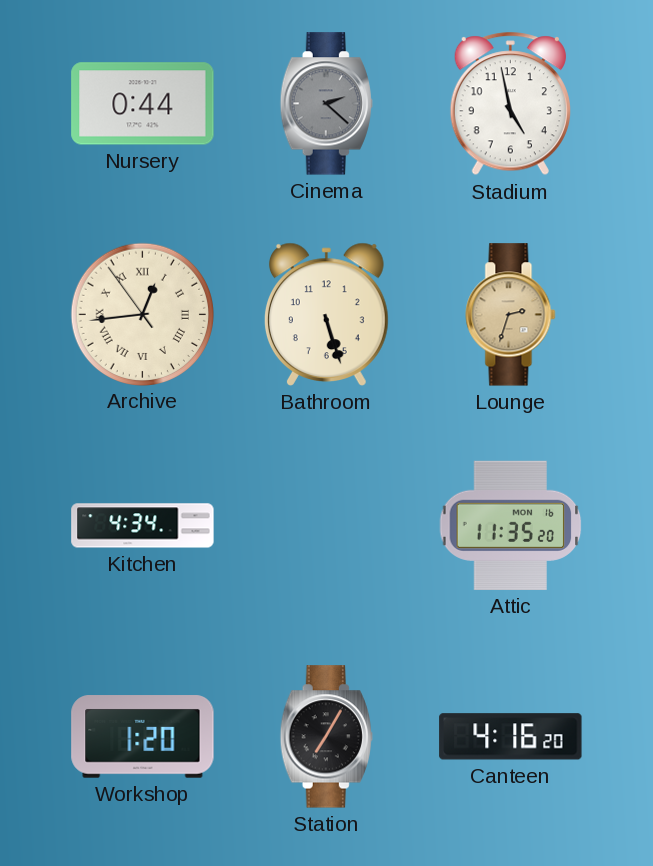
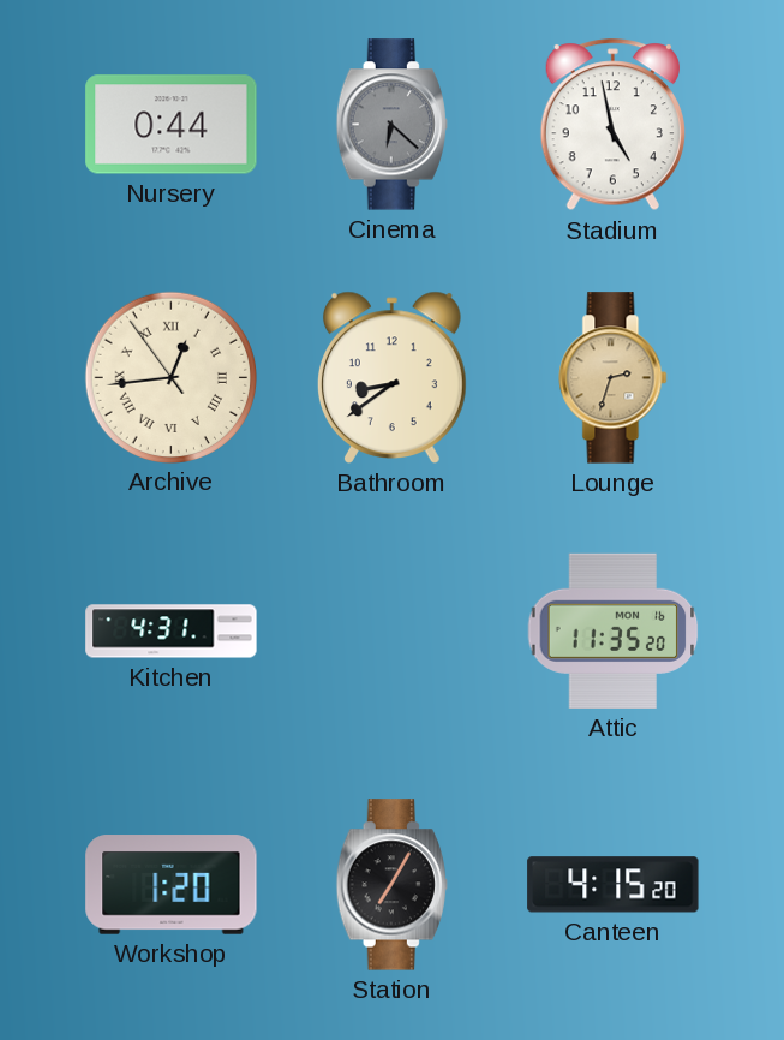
Cinema: 2:22 -> 6:22 (391, 125)
Bathroom: 5:27 -> 8:39 (391, 377)
Kitchen: 4:34 -> 4:31 (172, 632)
Canteen: 4:16 -> 4:15 (614, 885)
